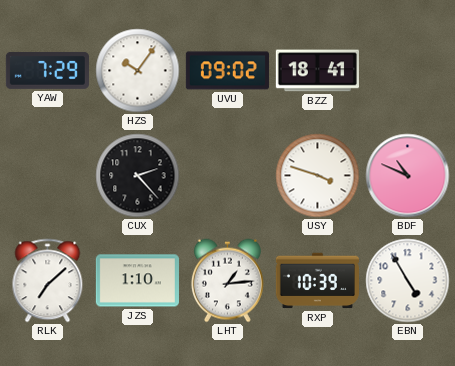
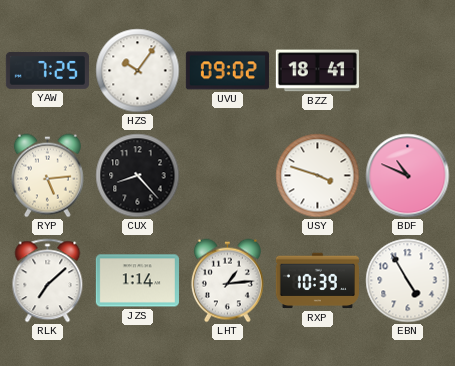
YAW: 7:29 -> 7:25 (47, 70)
RYP: none -> 5:14 (47, 176)
CUX: 2:23 -> 8:23 (138, 176)
JZS: 1:10 -> 1:14 (137, 281)
